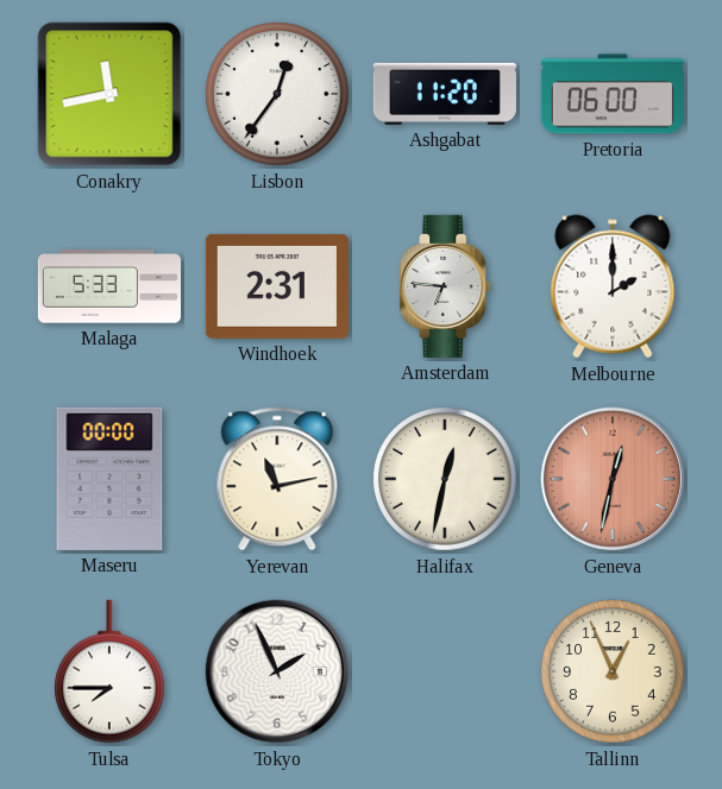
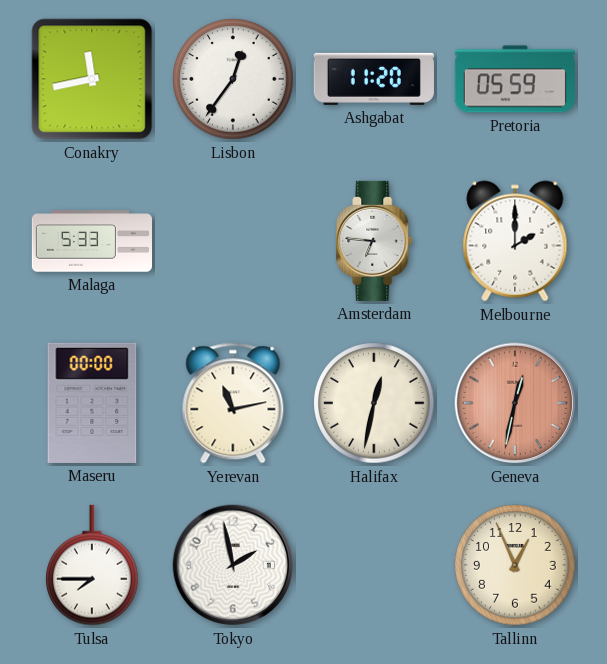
Pretoria: 06:00 -> 05:59 (515, 79)
Windhoek: 2:31 -> none (277, 286)
Tokyo: 1:56 -> 1:58 (233, 565)
